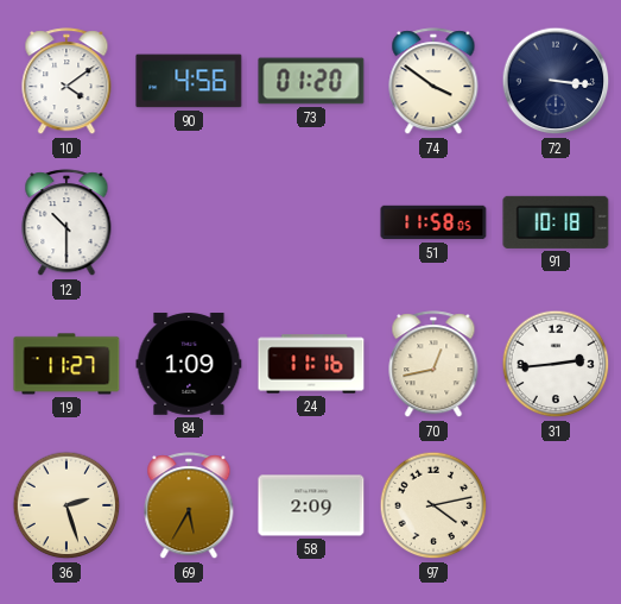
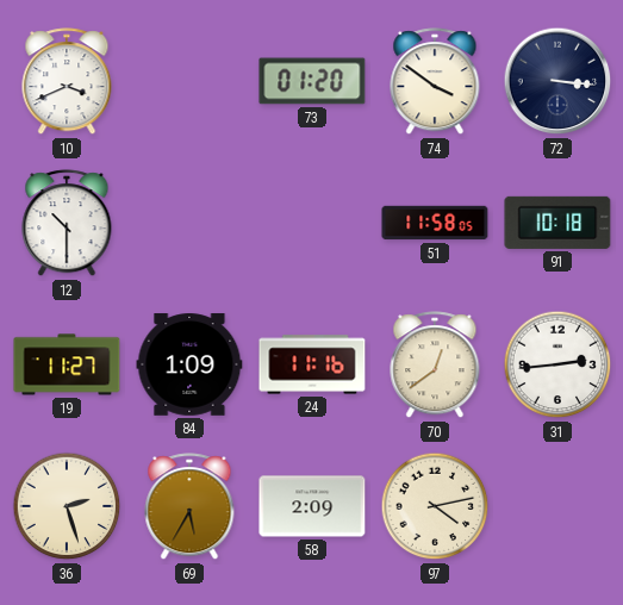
10: 4:09 -> 3:41 (67, 82)
90: 4:56 -> none (189, 81)
70: 12:43 -> 12:39 (435, 366)
